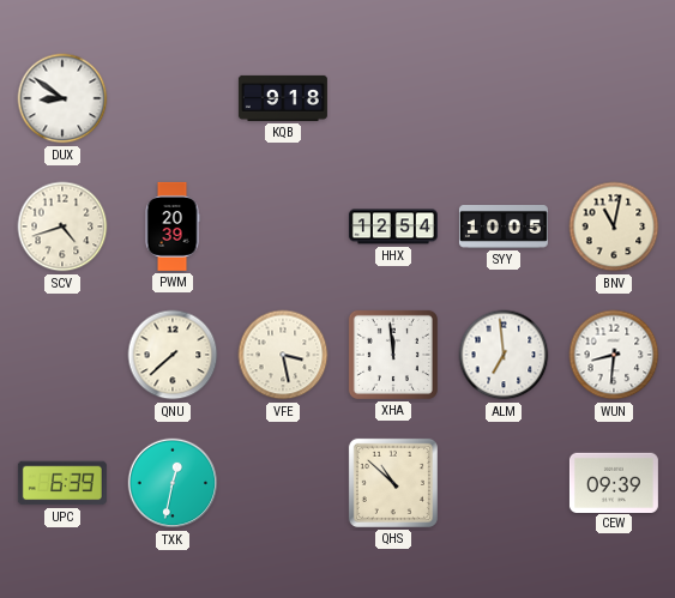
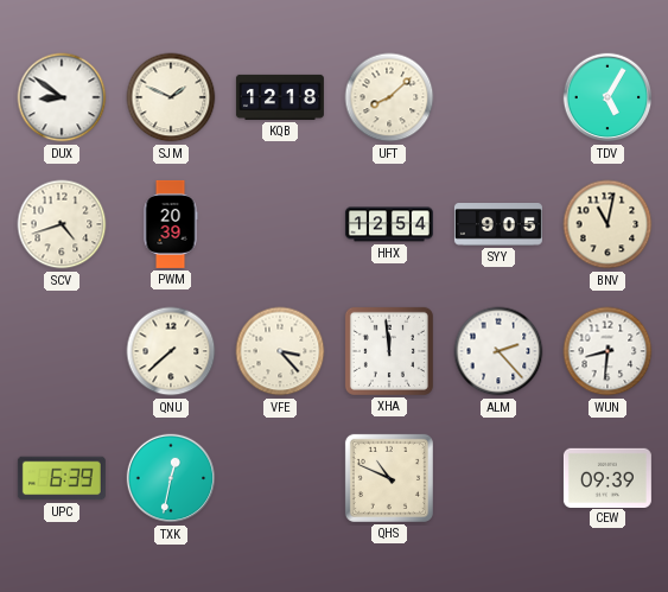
SJM: none -> 1:49 (171, 97)
KQB: 9:18 -> 12:18 (280, 97)
UFT: none -> 8:08 (389, 97)
TDV: none -> 5:05 (607, 97)
SYY: 10:05 -> 9:05 (498, 225)
VFE: 3:28 -> 3:23 (280, 351)
ALM: 6:59 -> 2:23 (498, 351)
QHS: 10:52 -> 10:49 (389, 478)
